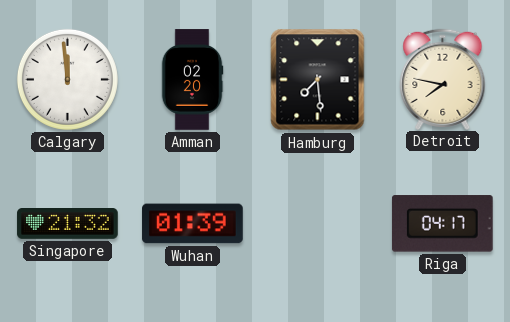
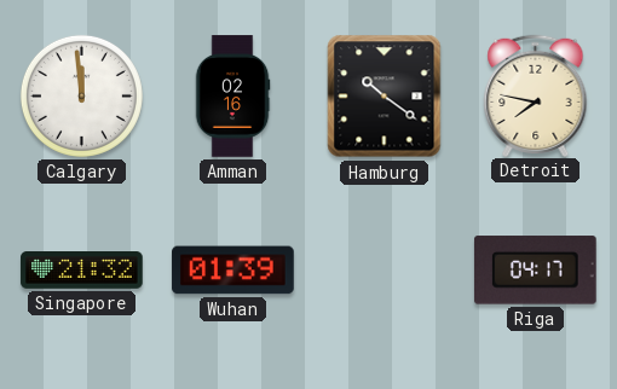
Amman: 02:20 -> 02:16 (232, 97)
Hamburg: 7:29 -> 10:21 (385, 97)
